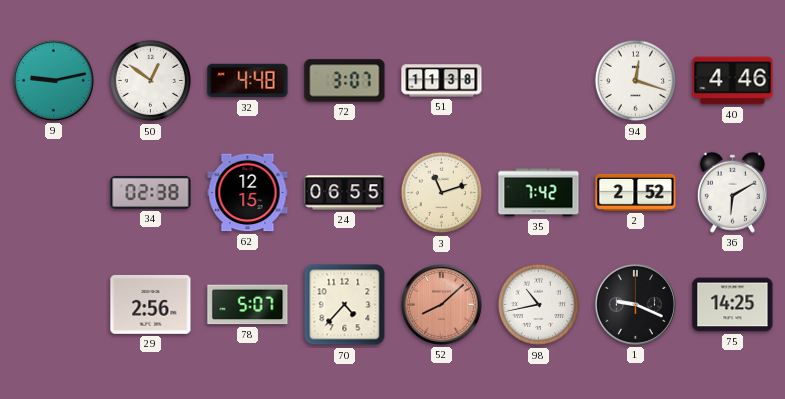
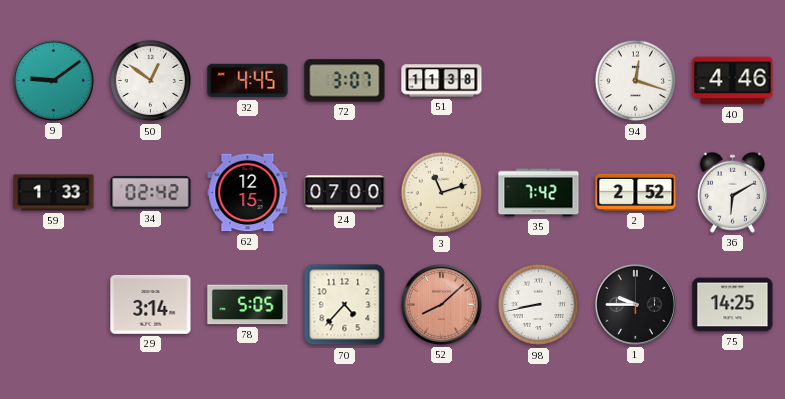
9: 9:13 -> 9:09 (53, 80)
32: 4:48 -> 4:45 (248, 81)
59: none -> 1:33 (54, 193)
34: 02:38 -> 02:42 (151, 192)
24: 06:55 -> 07:00 (345, 193)
29: 2:56 -> 3:14 (151, 304)
78: 5:07 -> 5:05 (248, 305)
98: 10:43 -> 8:43 (539, 305)
1: 9:19 -> 9:45 (635, 304)
